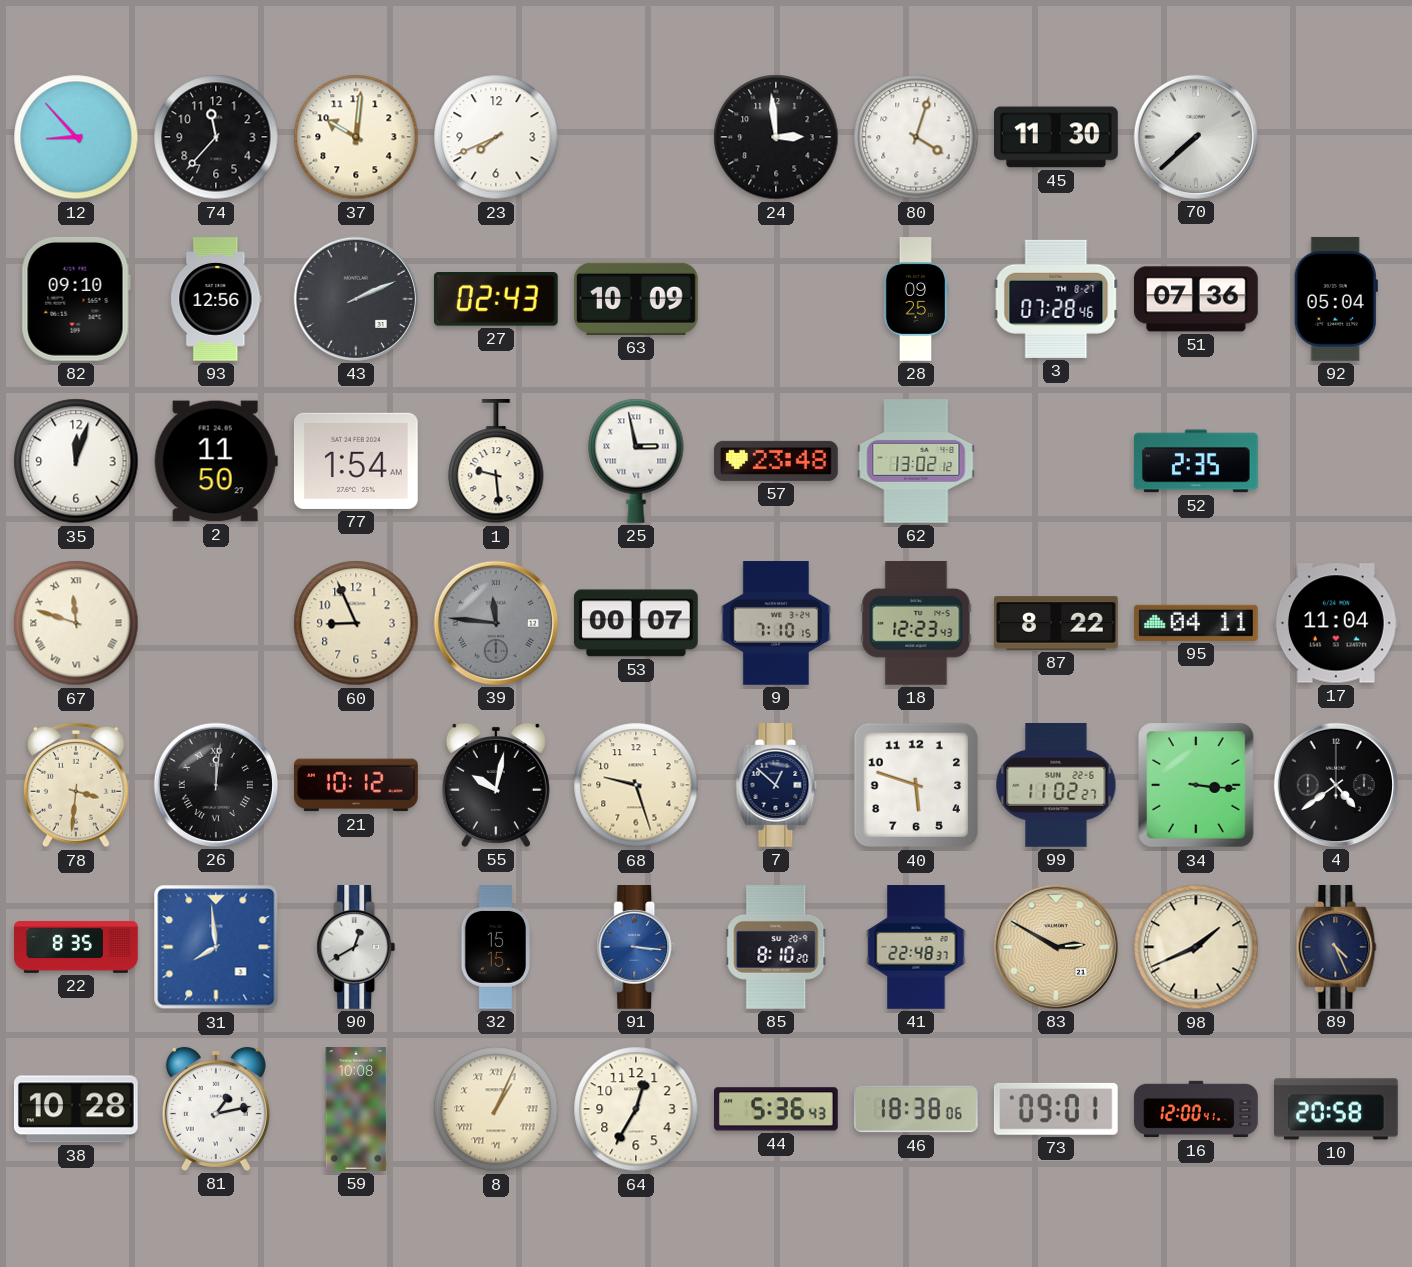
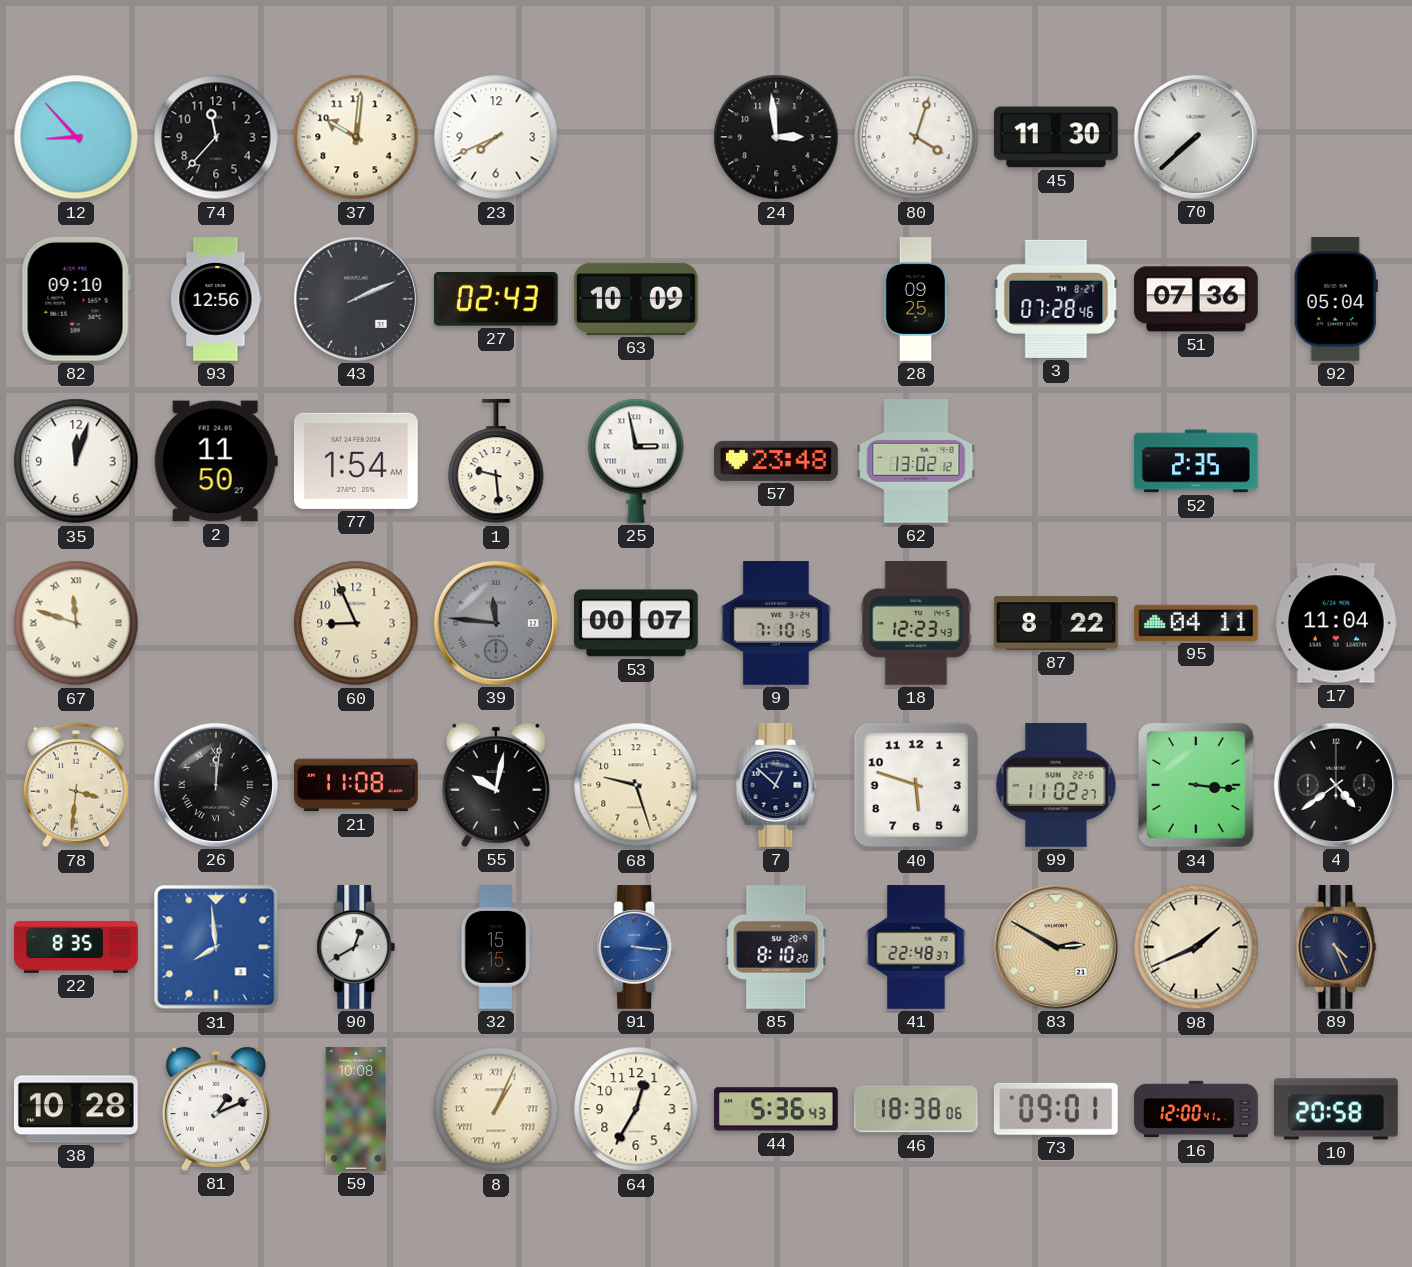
21: 10:12 -> 11:08 (357, 785)
81: 1:13 -> 1:11 (216, 1109)
